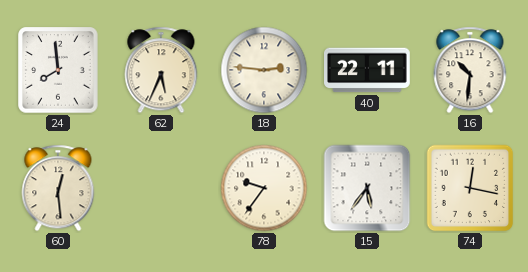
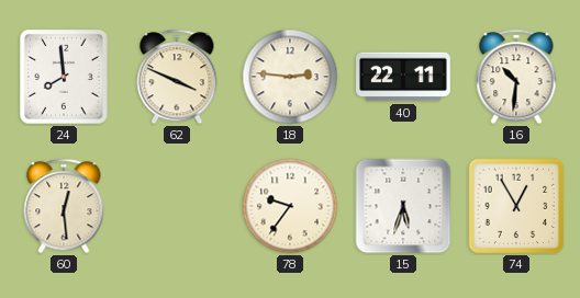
62: 5:34 -> 3:49 (177, 77)
15: 5:36 -> 5:33 (403, 206)
74: 12:17 -> 12:55 (516, 206)
